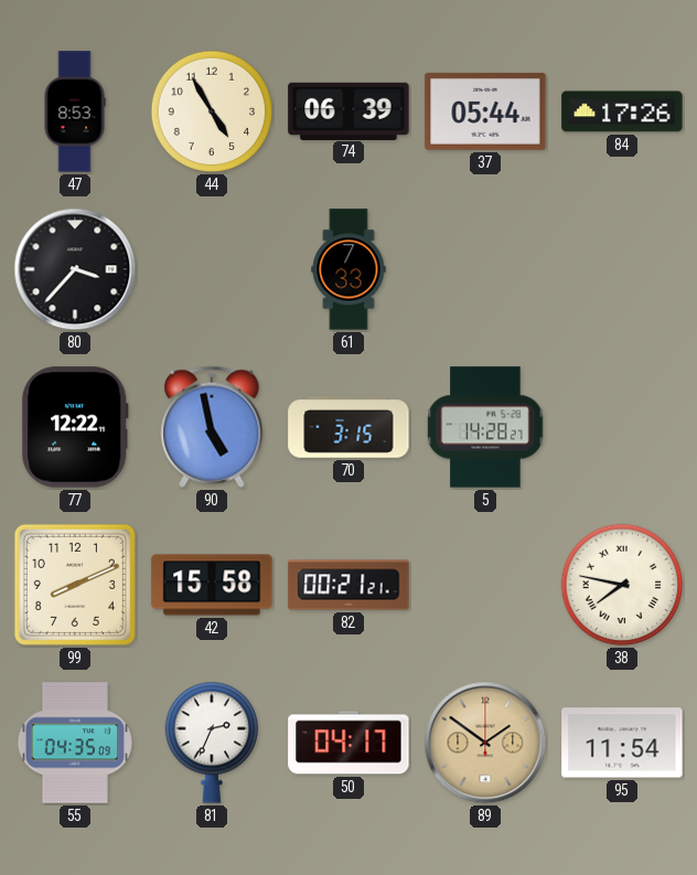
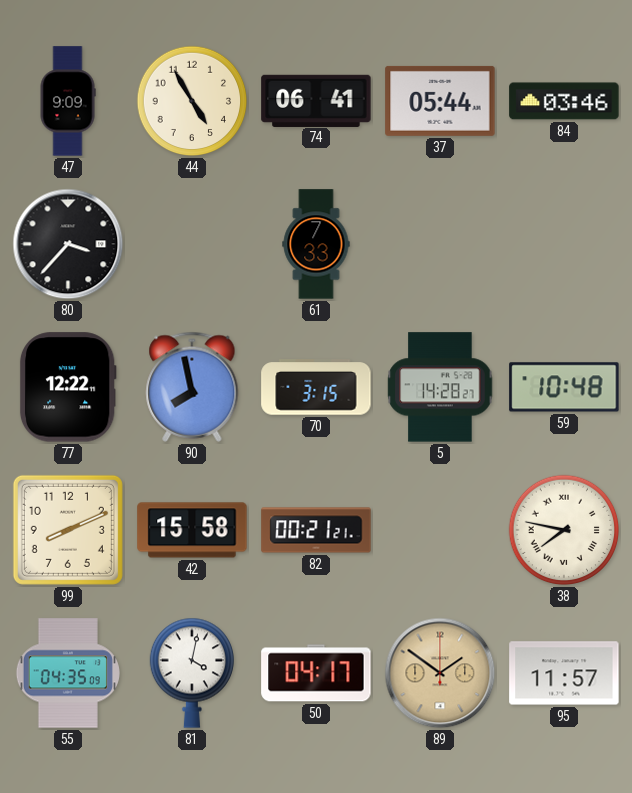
47: 8:53 -> 9:09 (68, 101)
74: 06:39 -> 06:41 (316, 100)
84: 17:26 -> 03:46 (564, 101)
90: 4:58 -> 7:58 (192, 387)
59: none -> 10:48 (564, 387)
81: 2:34 -> 4:02 (191, 673)
95: 11:54 -> 11:57 (564, 673)
